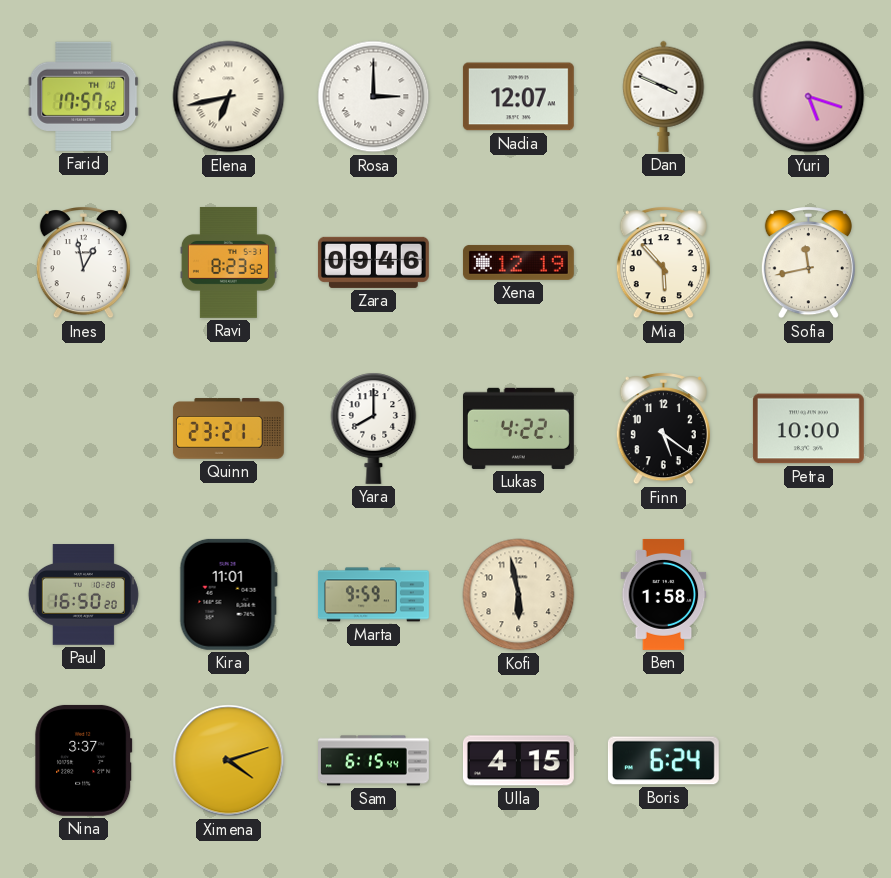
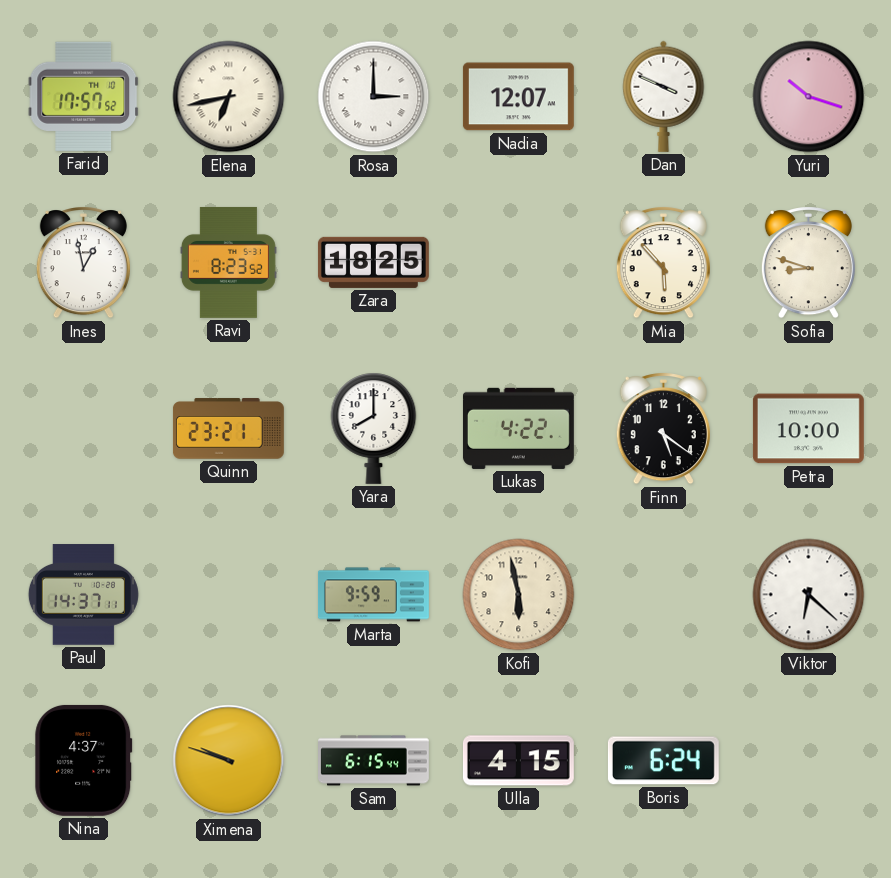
Yuri: 5:18 -> 10:18 (809, 97)
Zara: 09:46 -> 18:25 (373, 262)
Xena: 12:19 -> none (518, 262)
Sofia: 11:43 -> 8:48 (808, 263)
Paul: 16:50 -> 14:37 (83, 595)
Kira: 11:01 -> none (228, 594)
Ben: 1:58 -> none (664, 594)
Viktor: none -> 6:22 (809, 595)
Nina: 3:37 -> 4:37 (84, 760)
Ximena: 4:12 -> 9:48 (229, 761)
